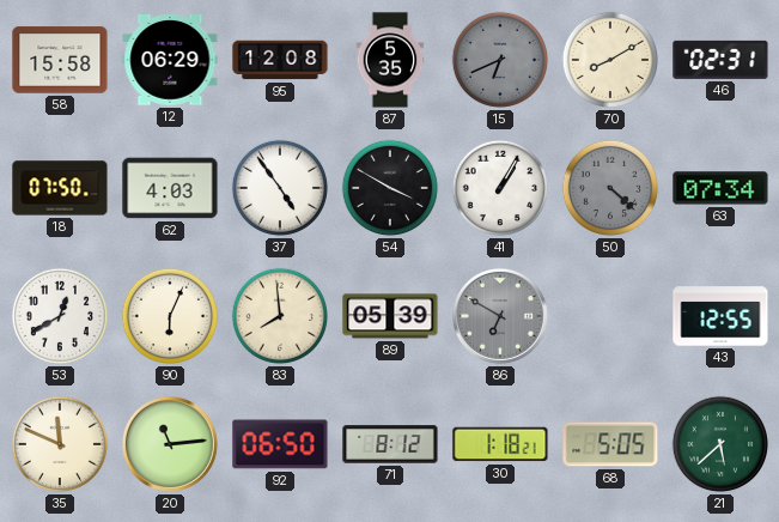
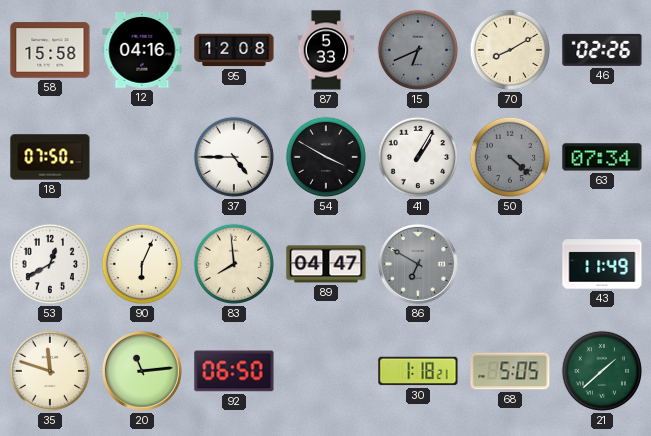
12: 06:29 -> 04:16 (142, 51)
87: 5:35 -> 5:33 (326, 50)
46: 02:31 -> 02:26 (602, 50)
62: 4:03 -> none (170, 188)
37: 4:54 -> 4:45 (234, 157)
89: 05:39 -> 04:47 (326, 264)
43: 12:55 -> 11:49 (602, 264)
35: 11:49 -> 11:48 (50, 371)
71: 8:12 -> none (390, 444)
21: 5:38 -> 1:38 (602, 371)
